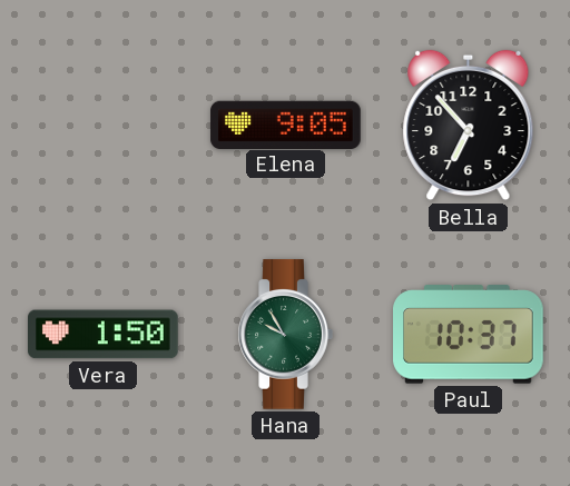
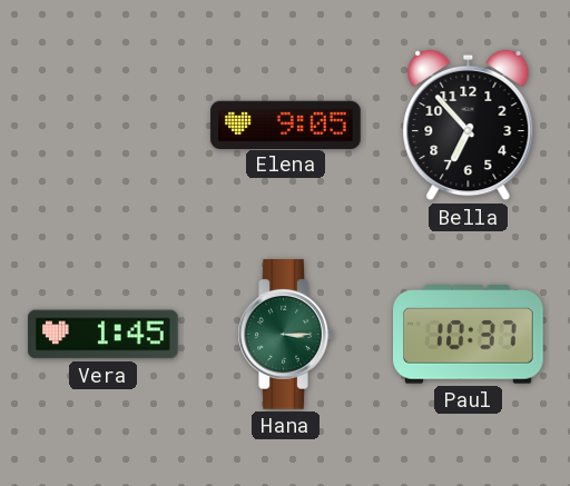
Vera: 1:50 -> 1:45 (104, 335)
Hana: 9:55 -> 3:15 (285, 335)
